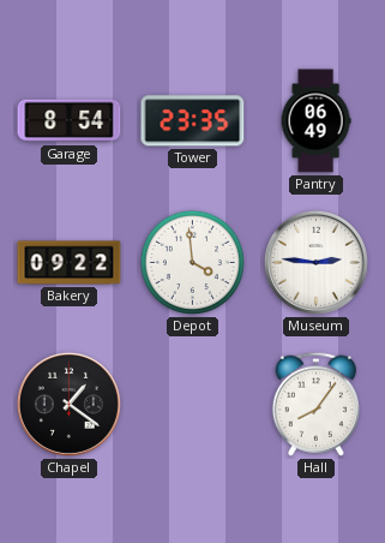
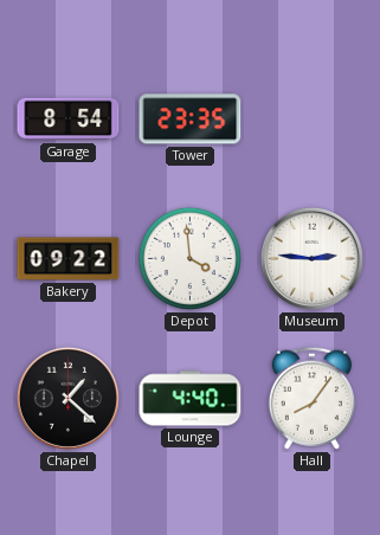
Pantry: 06:49 -> none (315, 121)
Chapel: 1:21 -> 1:22 (67, 398)
Lounge: none -> 4:40 (191, 399)
